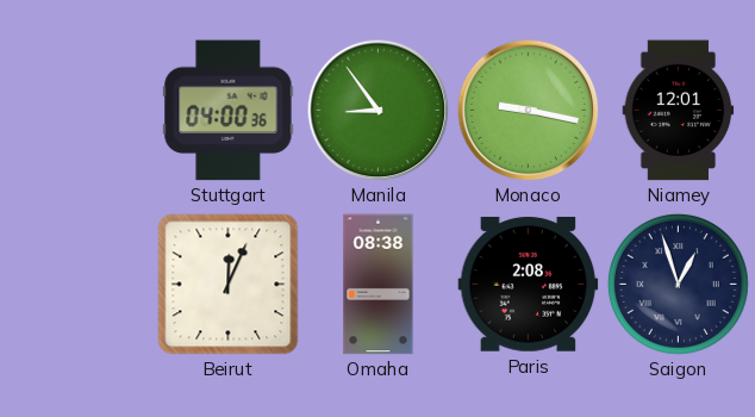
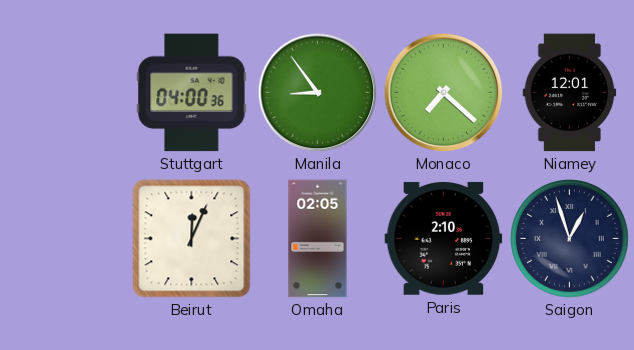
Monaco: 9:17 -> 7:22 (443, 92)
Omaha: 08:38 -> 02:05 (318, 239)
Paris: 2:08 -> 2:10 (444, 238)
